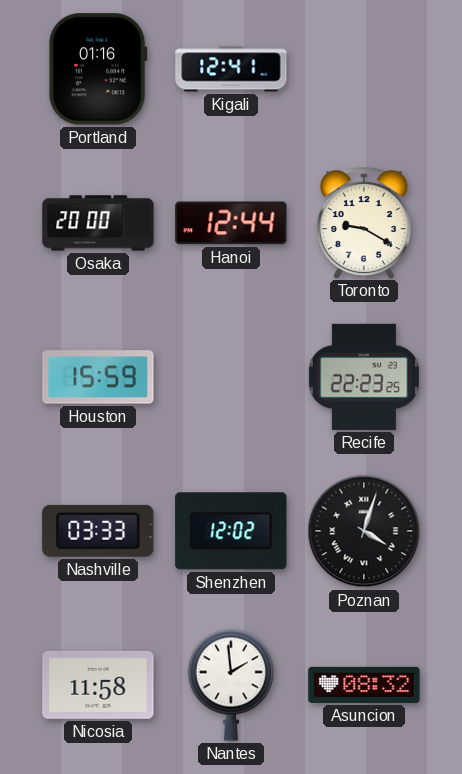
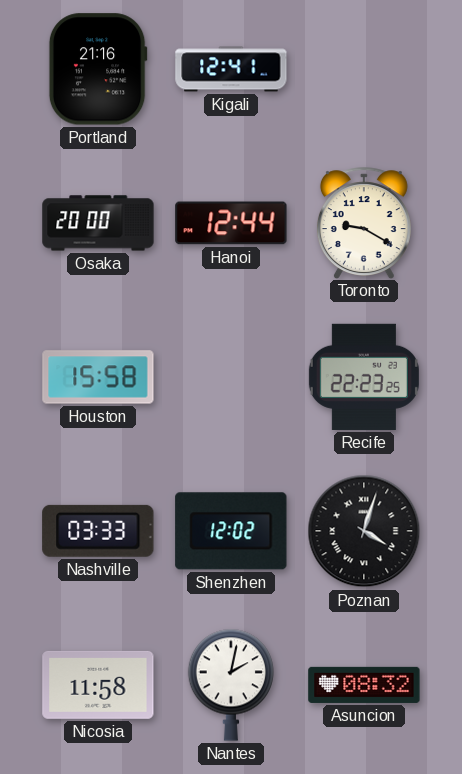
Portland: 01:16 -> 21:16 (98, 69)
Houston: 15:59 -> 15:58 (98, 377)
Nantes: 1:59 -> 2:02 (230, 685)
